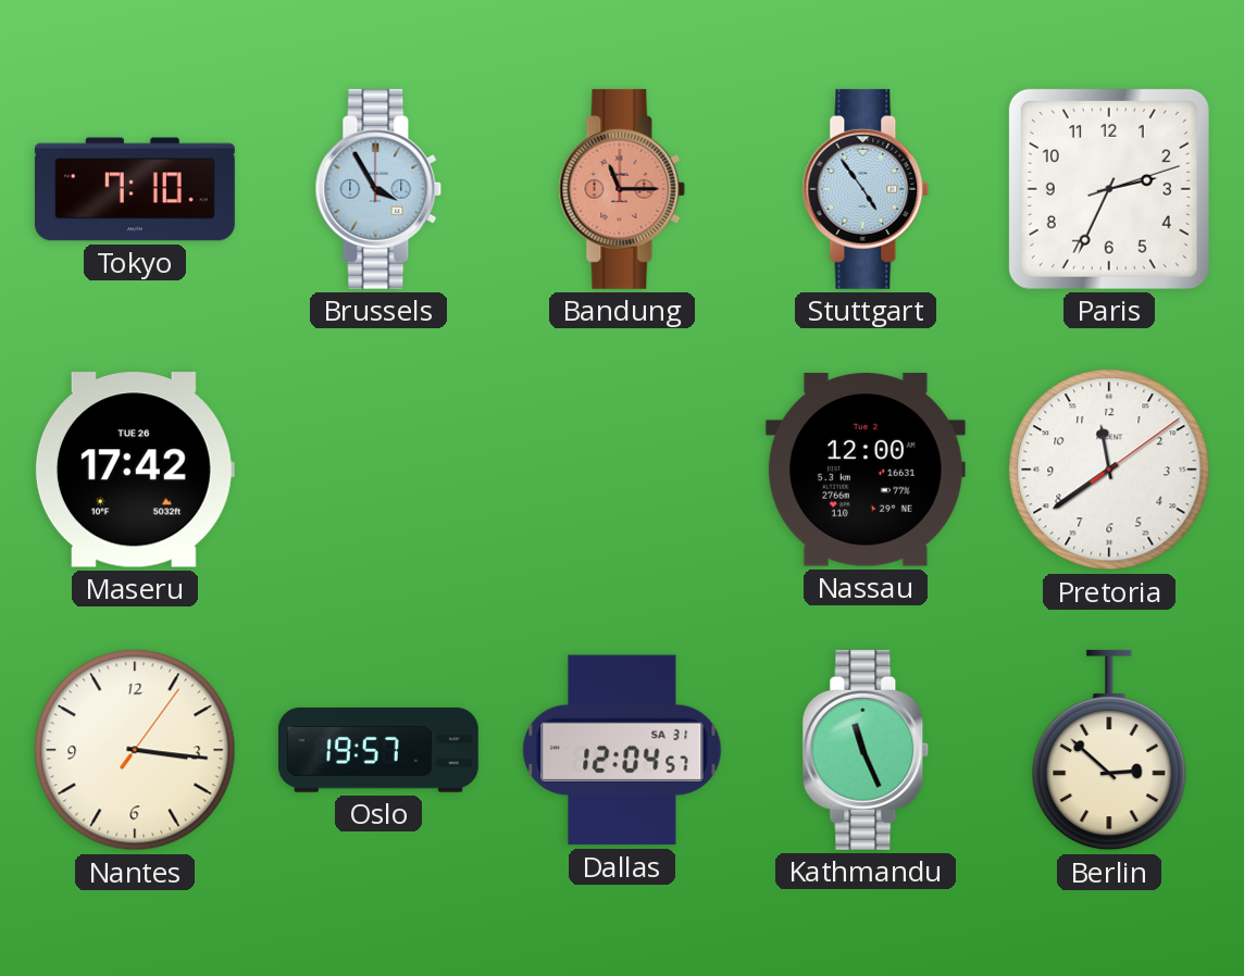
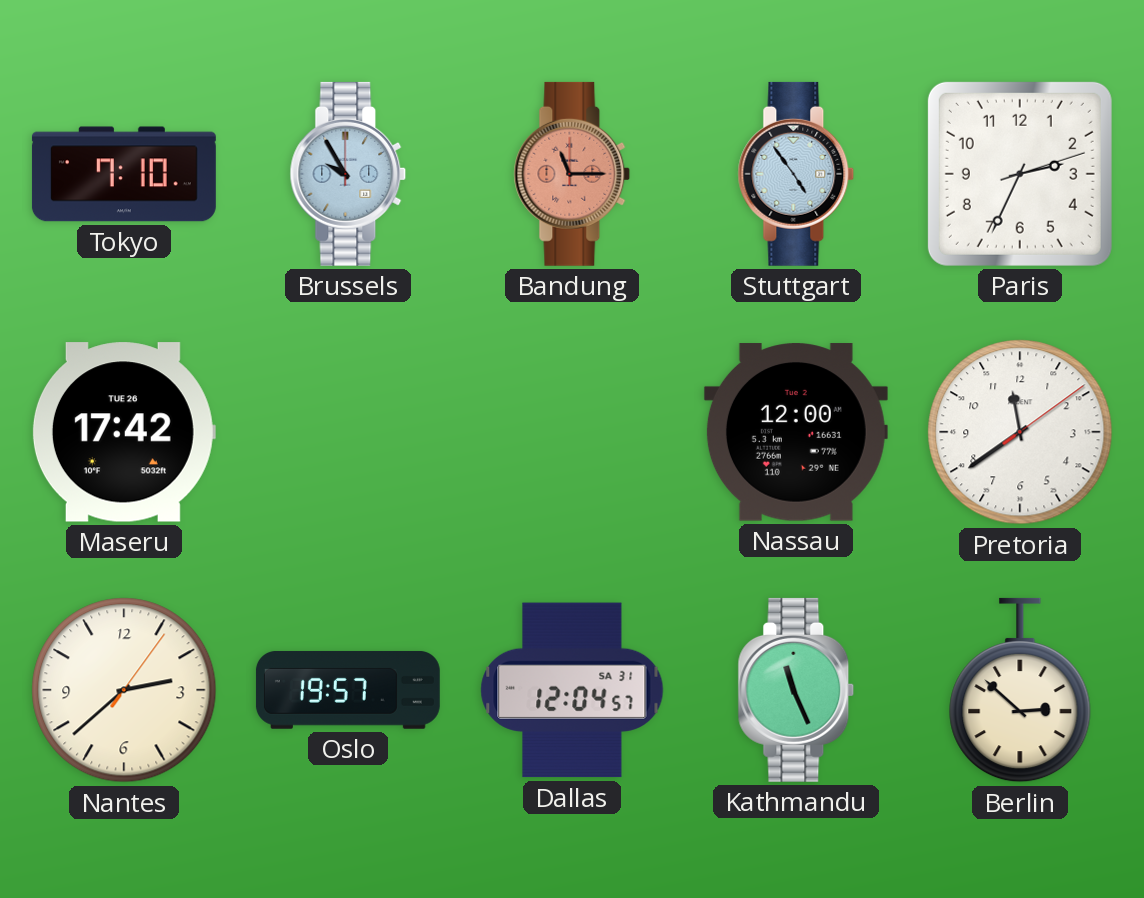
Brussels: 3:55 -> 9:55 (348, 174)
Nantes: 3:16 -> 2:38 (124, 690)
